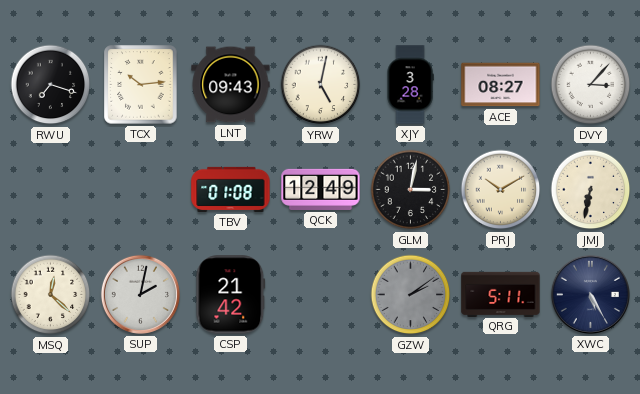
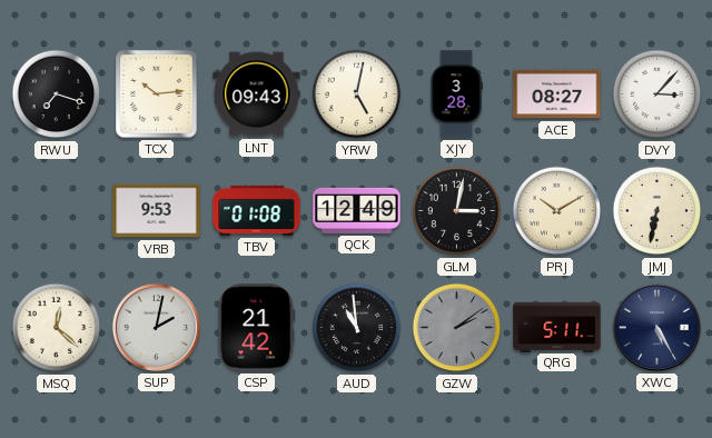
VRB: none -> 9:53 (157, 211)
AUD: none -> 10:59 (357, 328)
